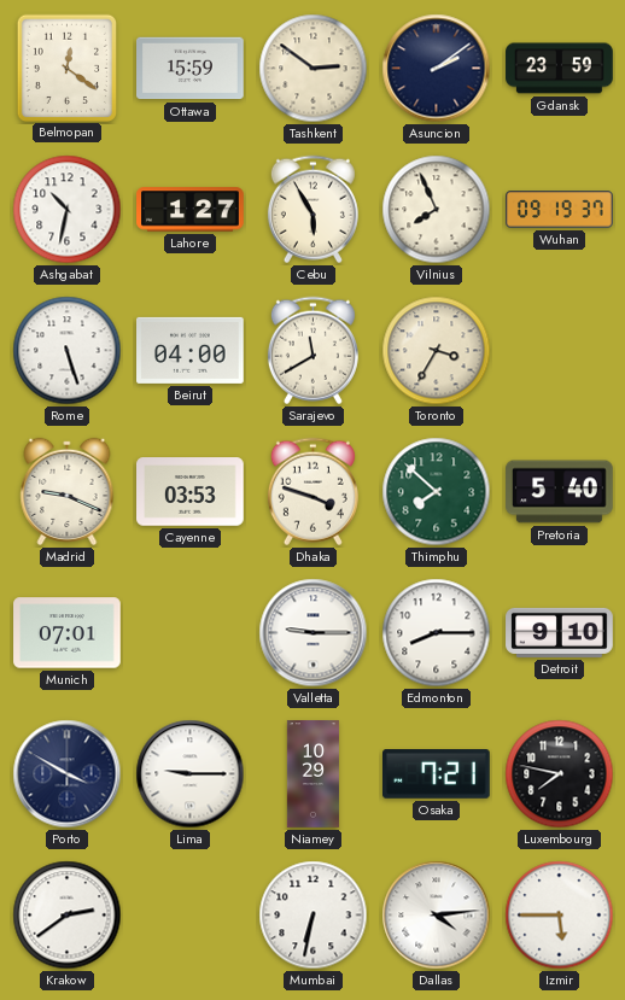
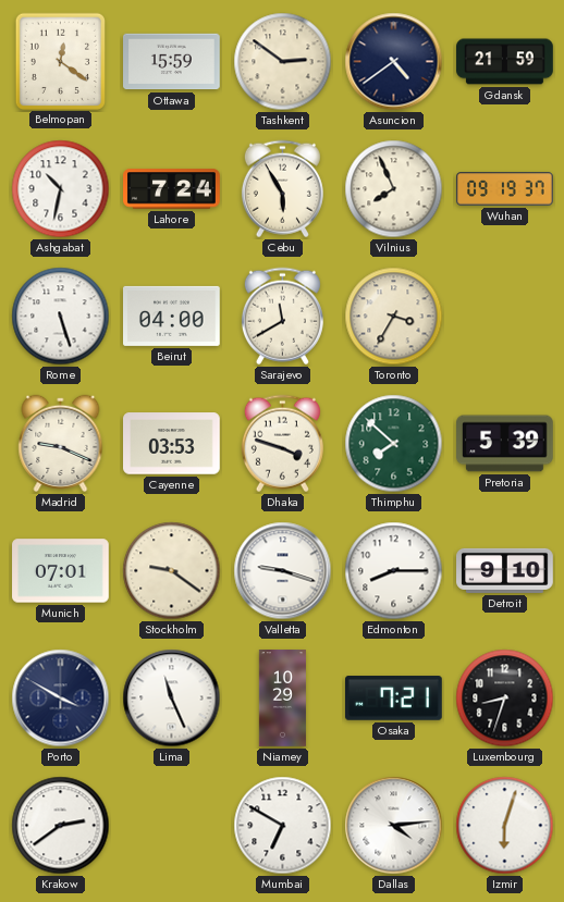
Asuncion: 2:09 -> 4:39 (394, 62)
Gdansk: 23:59 -> 21:59 (505, 62)
Lahore: 1:27 -> 7:24 (172, 189)
Pretoria: 5:40 -> 5:39 (505, 444)
Stockholm: none -> 9:21 (172, 571)
Valletta: 9:15 -> 9:18 (283, 571)
Lima: 9:15 -> 11:26 (172, 699)
Luxembourg: 7:47 -> 8:33 (505, 699)
Mumbai: 6:32 -> 6:50 (283, 826)
Izmir: 5:45 -> 6:03 (505, 826)
